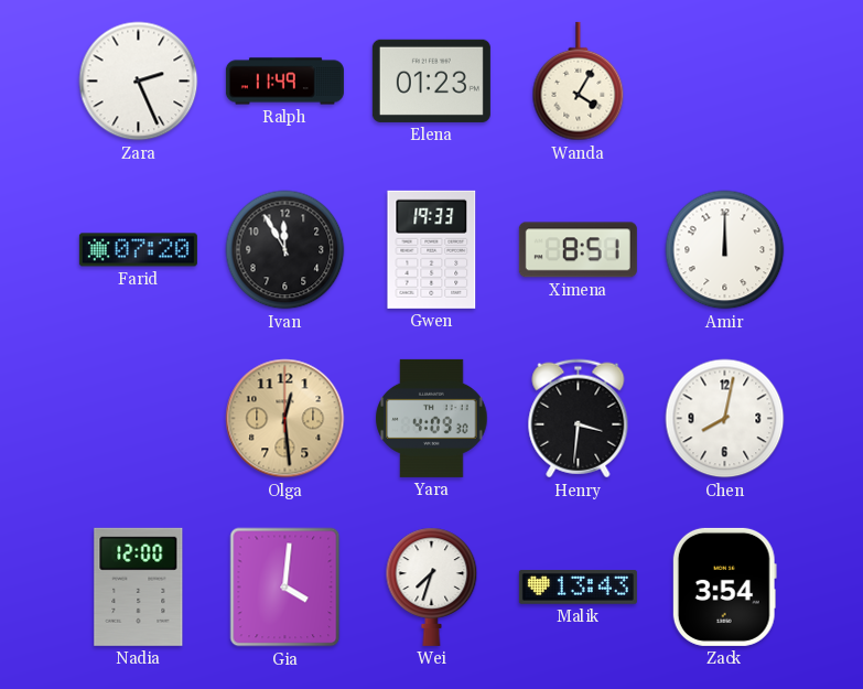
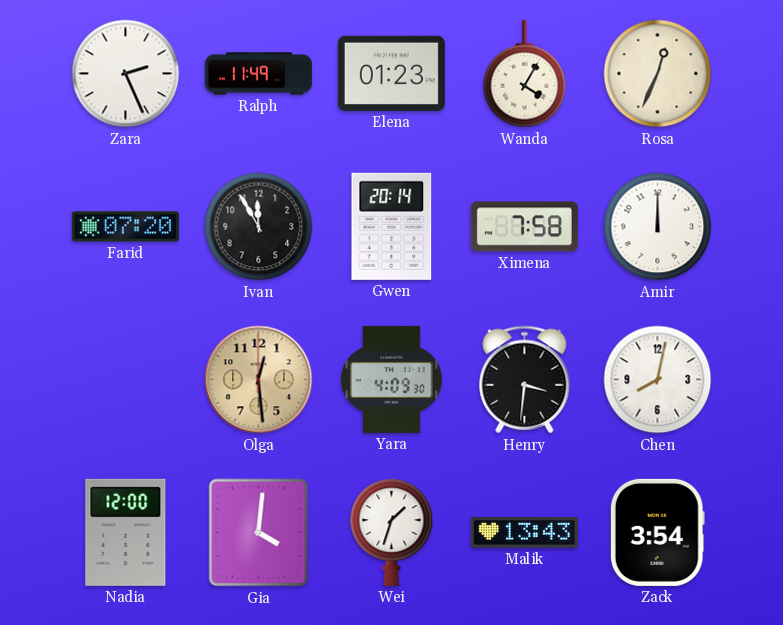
Rosa: none -> 12:34 (658, 74)
Gwen: 19:33 -> 20:14 (392, 226)
Ximena: 8:51 -> 7:58 (524, 227)
Wei: 7:33 -> 1:33 (392, 532)
